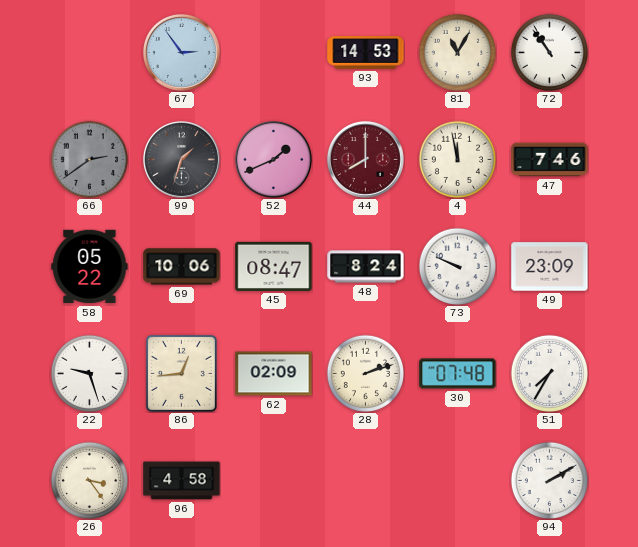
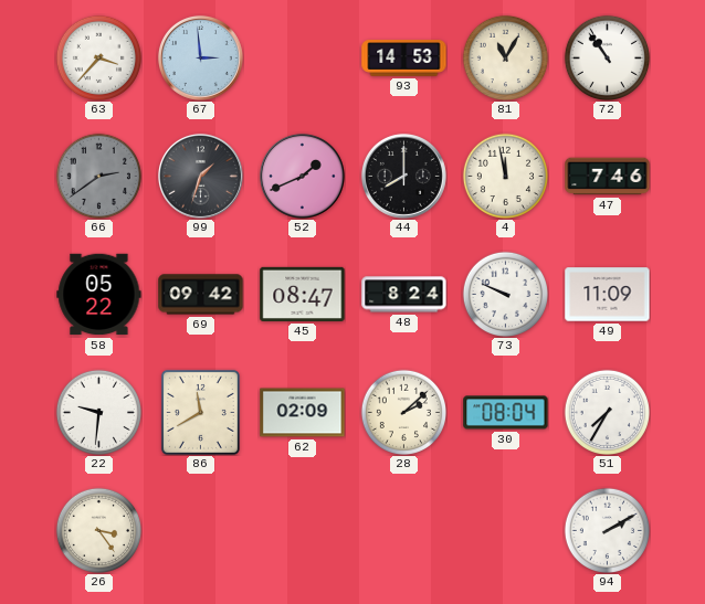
63: none -> 3:37 (98, 57)
67: 2:54 -> 2:59 (200, 57)
44 dial: burgundy -> black (403, 176)
69: 10:06 -> 09:42 (201, 295)
49: 23:09 -> 11:09 (608, 295)
22: 9:27 -> 9:31 (98, 412)
86: 12:44 -> 11:40 (200, 412)
28: 2:12 -> 2:08 (403, 412)
30: 07:48 -> 08:04 (506, 413)
96: 4:58 -> none (182, 481)
